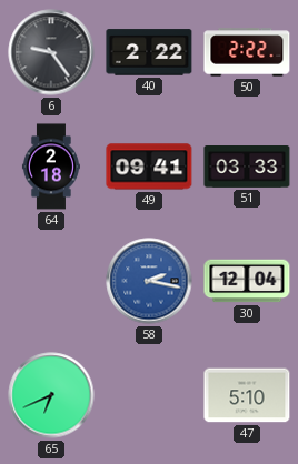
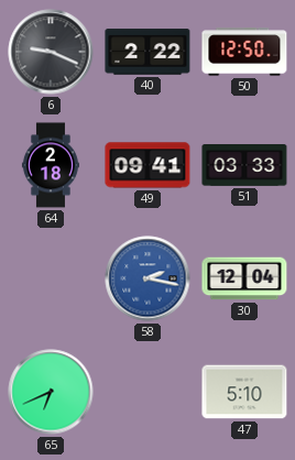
6: 9:24 -> 9:19 (51, 52)
50: 2:22 -> 12:50 (244, 52)
